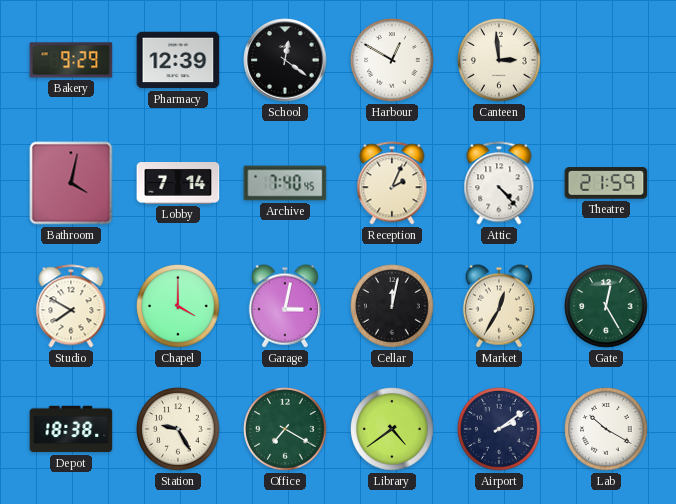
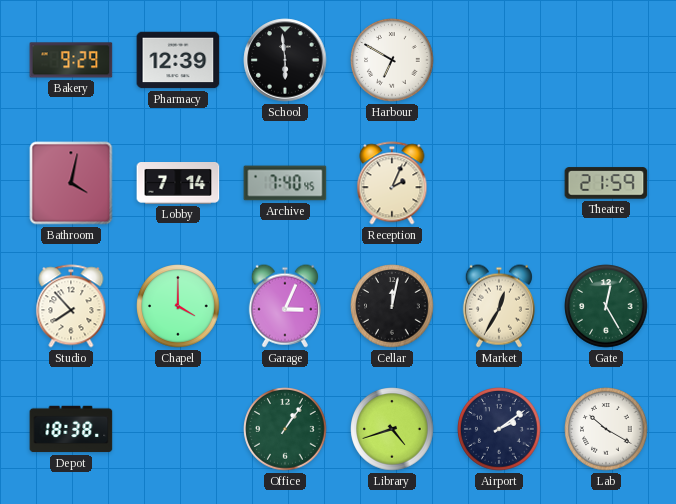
School: 12:21 -> 5:59 (285, 60)
Harbour: 12:50 -> 6:50 (392, 60)
Canteen: 2:59 -> none (499, 60)
Attic: 4:23 -> none (499, 183)
Studio: 7:50 -> 7:53 (71, 306)
Garage: 3:02 -> 3:04 (285, 306)
Station: 9:25 -> none (178, 429)
Office: 7:20 -> 1:06 (285, 429)
Library: 4:39 -> 4:42 (392, 429)
